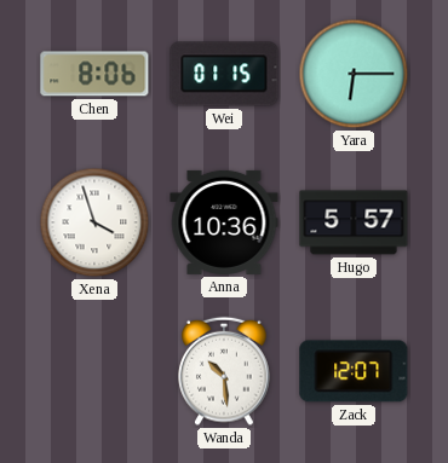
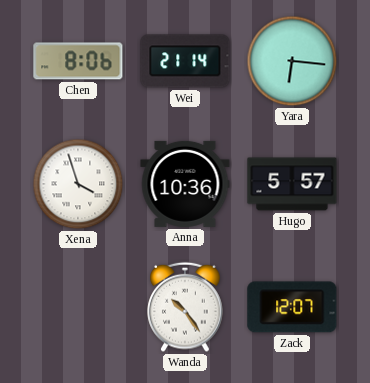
Wei: 01:15 -> 21:14 (185, 61)
Yara: 6:15 -> 6:16 (292, 61)
Wanda: 10:29 -> 10:24 (185, 307)
